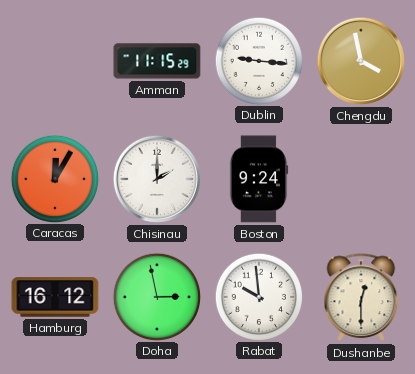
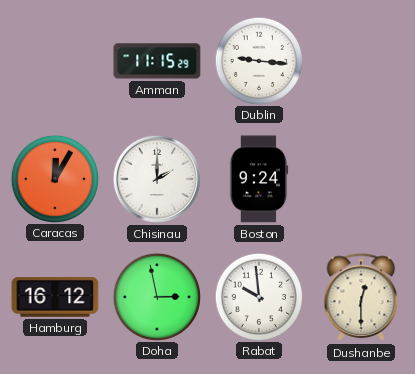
Chengdu: 3:58 -> none (361, 61)
